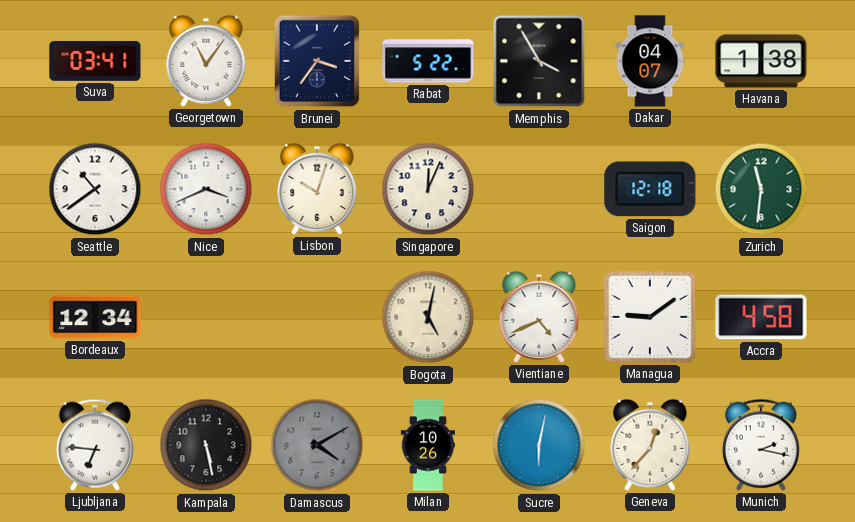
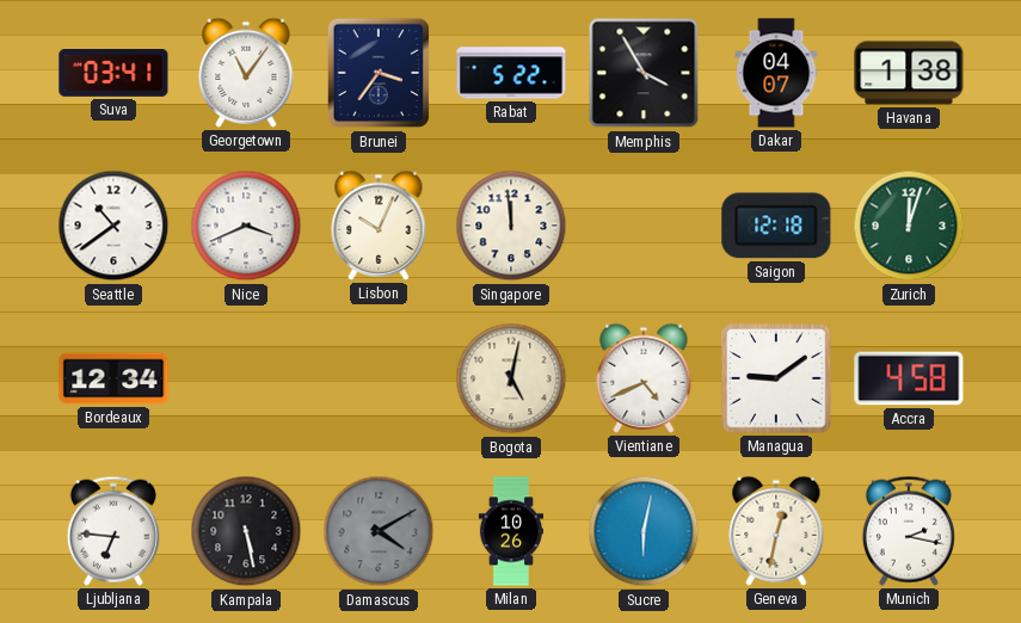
Lisbon: 10:03 -> 10:04 (379, 226)
Singapore: 12:04 -> 11:59 (511, 226)
Zurich: 11:31 -> 12:03 (909, 226)
Geneva: 12:37 -> 12:32 (776, 531)
